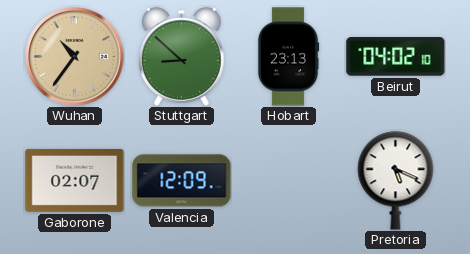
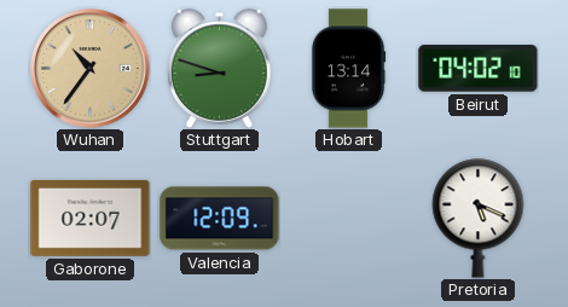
Stuttgart: 8:52 -> 8:48 (220, 69)
Hobart: 23:13 -> 13:14 (348, 69)
